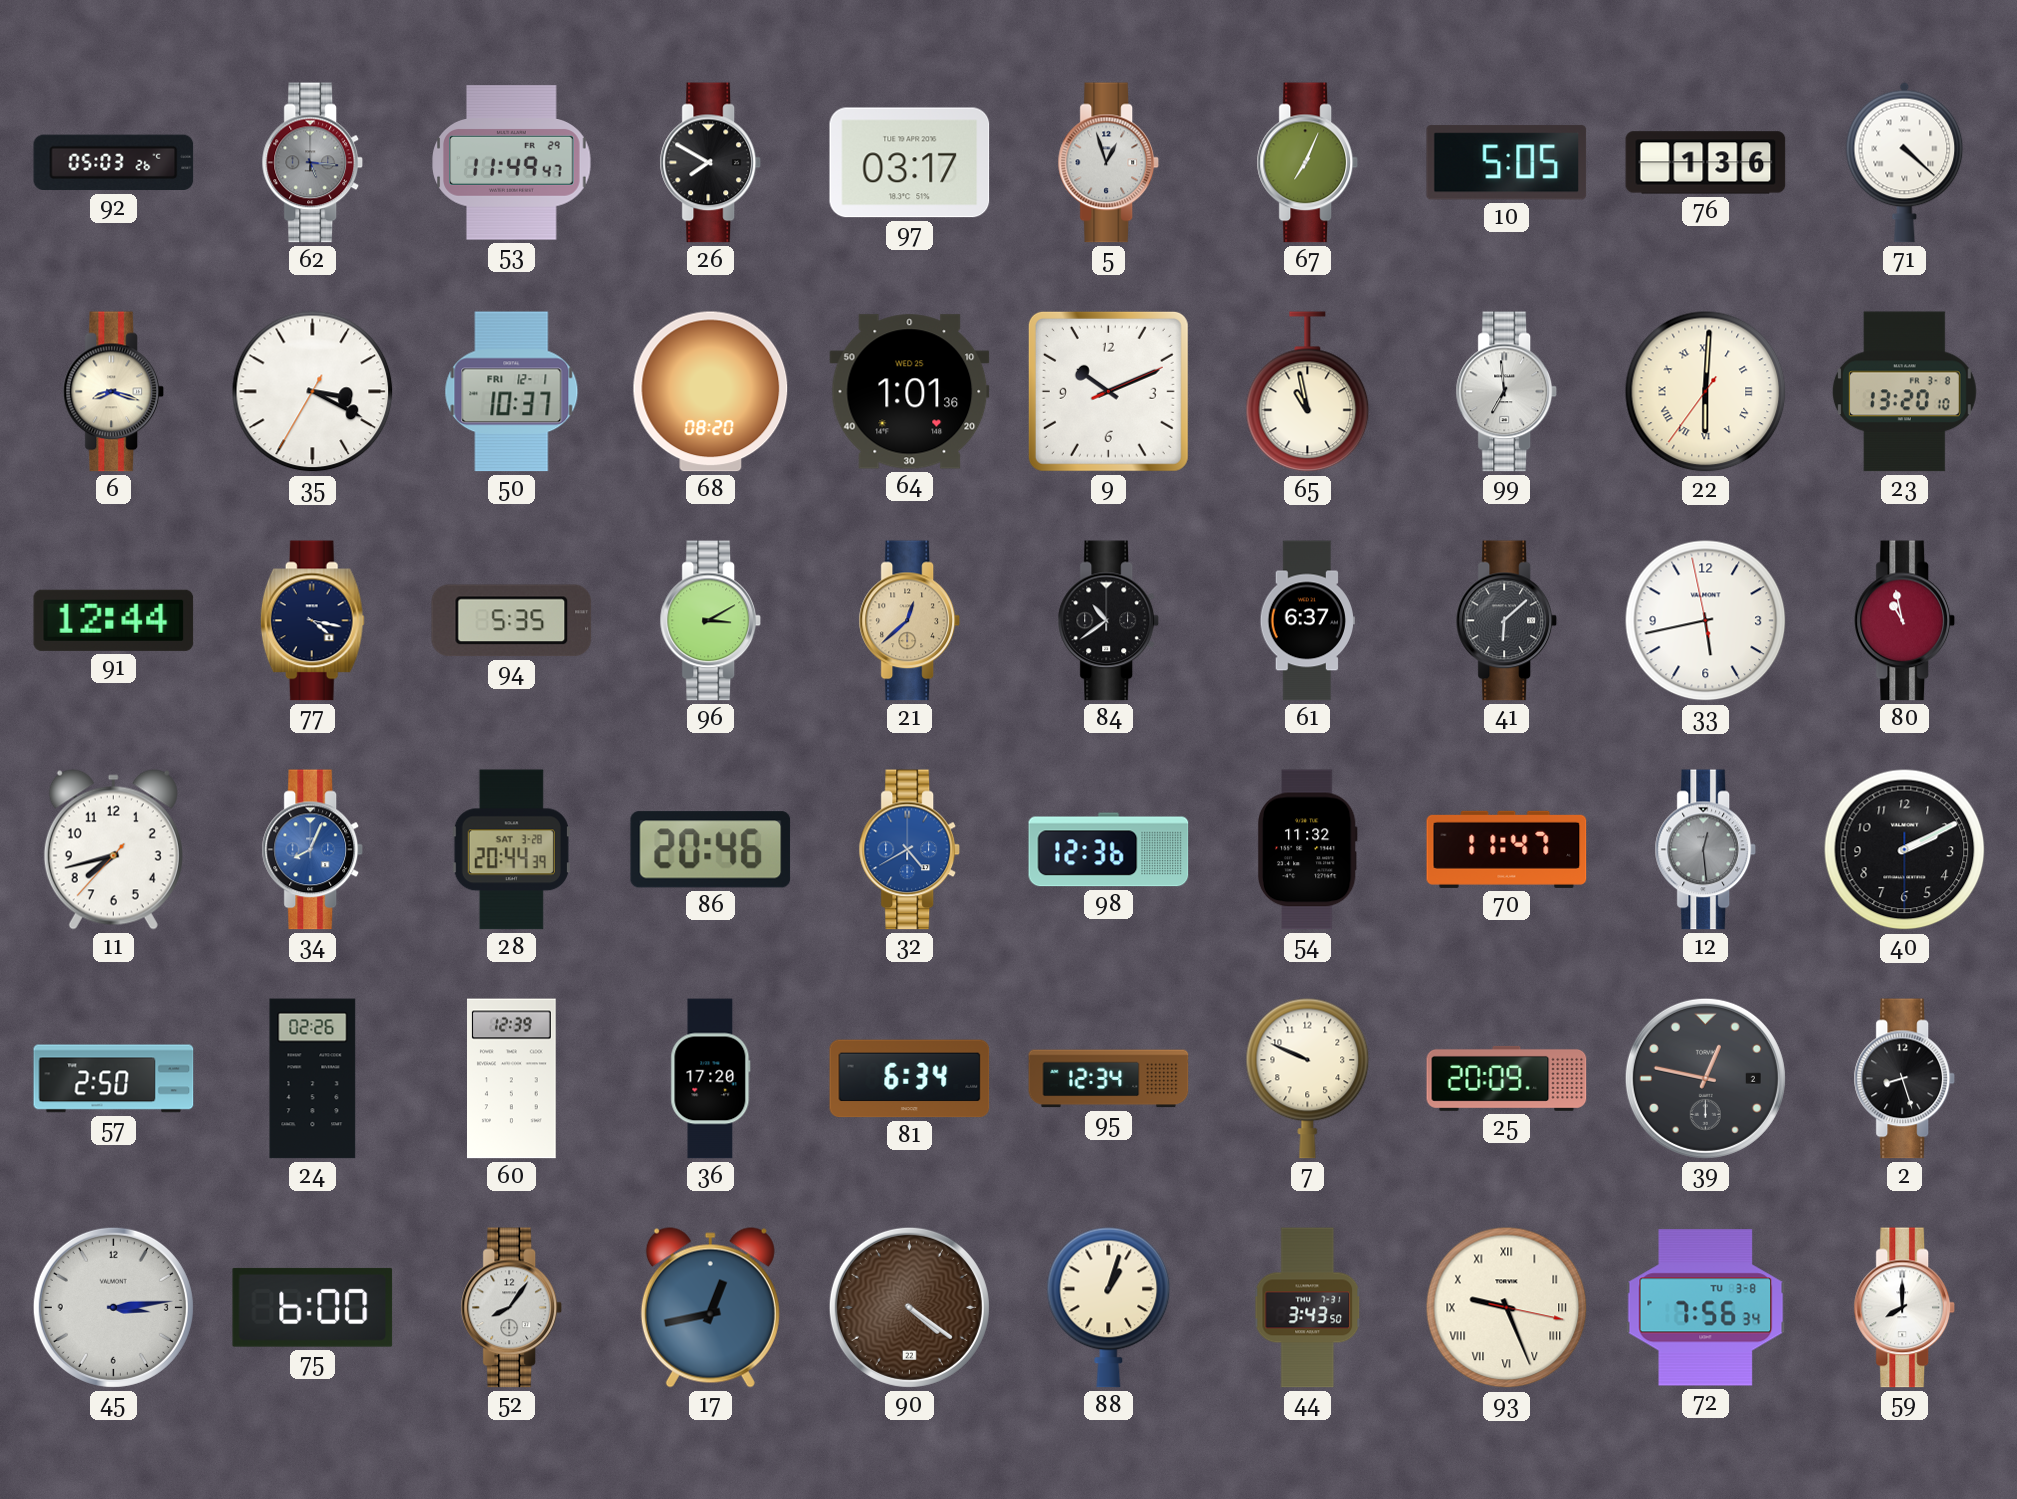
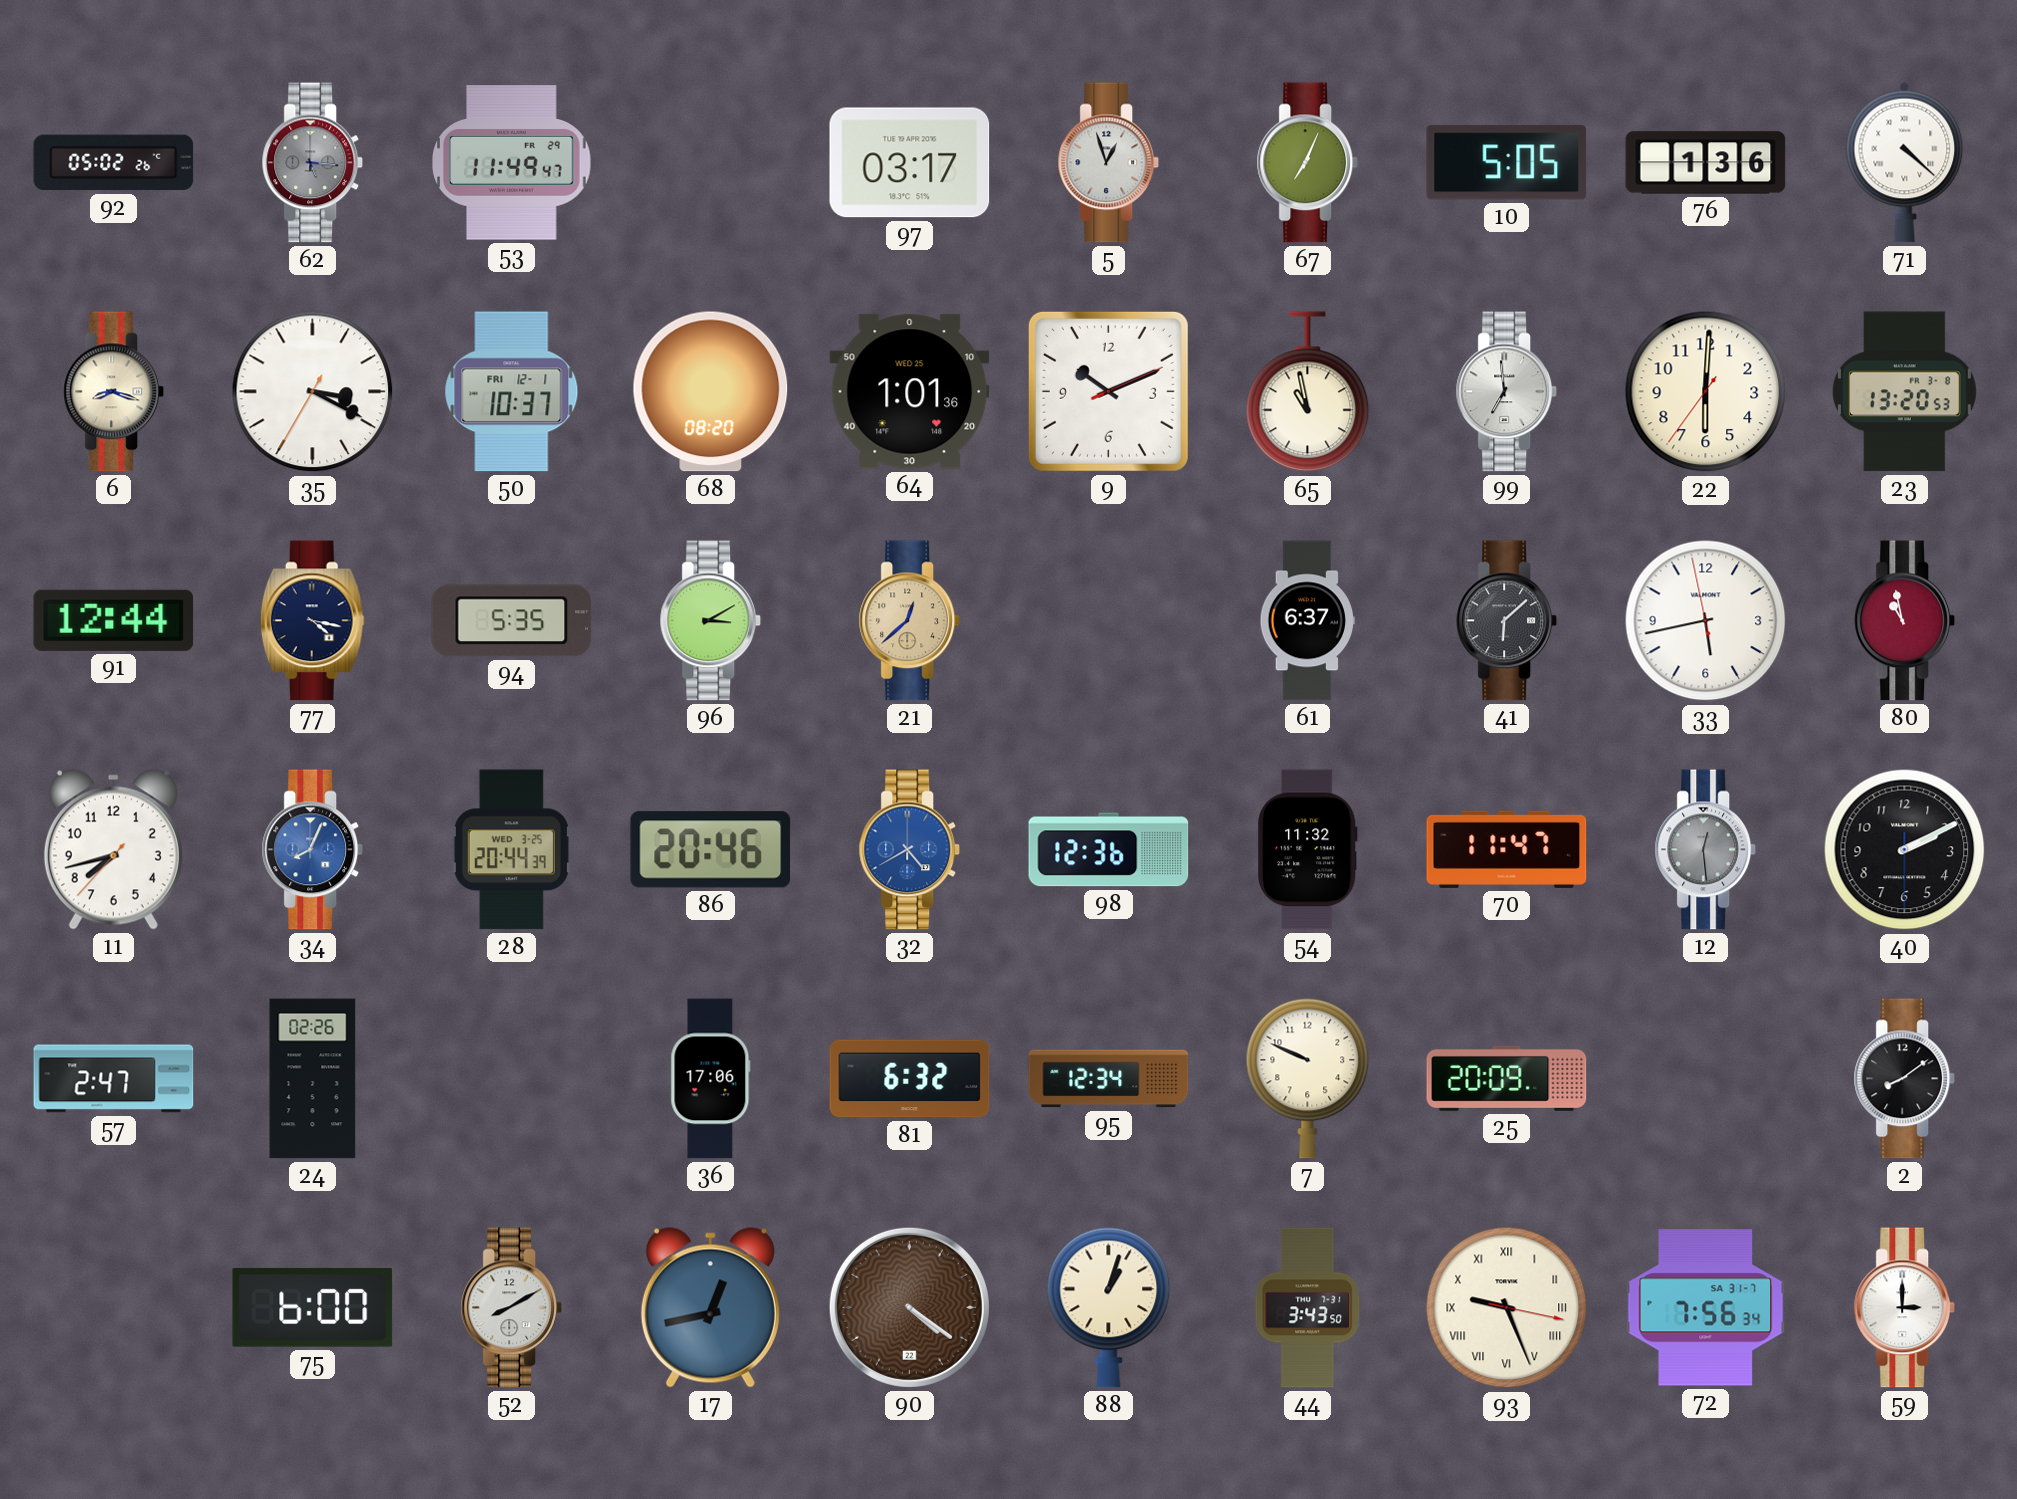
92: 05:03 -> 05:02 (114, 163)
26: 7:50 -> none (711, 163)
22 numerals: Roman -> Arabic (1706, 392)
23: 13:20:10 -> 13:20:53 (1904, 392)
84: 10:39 -> none (1109, 621)
28 date: SAT 3-28 -> WED 3-25 (511, 850)
57: 2:50 -> 2:47 (114, 1079)
60: 12:39 -> none (512, 1079)
36: 17:20 -> 17:06 (711, 1079)
81: 6:34 -> 6:32 (910, 1079)
39: 12:47 -> none (1705, 1078)
2: 8:27 -> 8:09 (1905, 1079)
45: 3:14 -> none (113, 1307)
52: 8:06 -> 8:10 (512, 1308)
72 date: TU 3-8 -> SA 31-7 (1706, 1308)
59: 8:00 -> 3:00 (1905, 1308)
